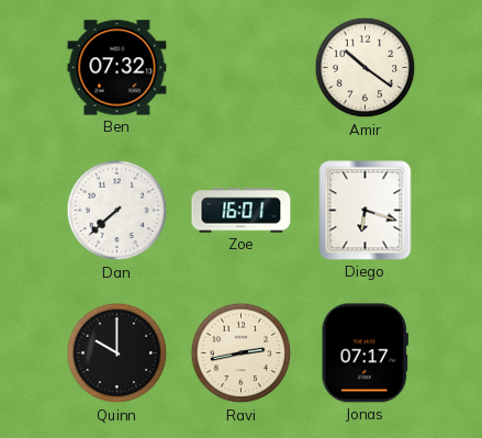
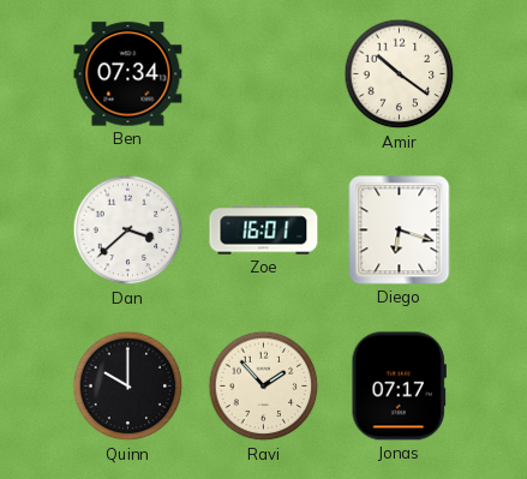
Ben: 07:32 -> 07:34 (128, 74)
Dan: 7:38 -> 3:38 (128, 230)
Ravi: 2:43 -> 1:53 (264, 387)
